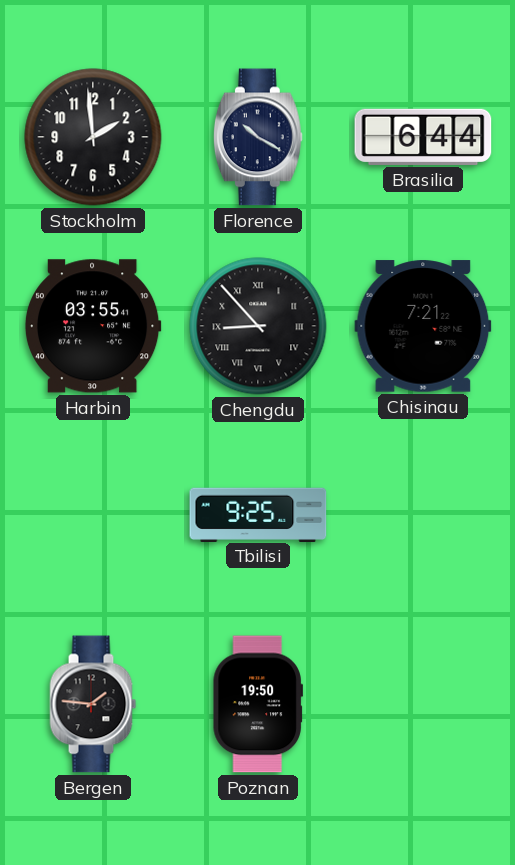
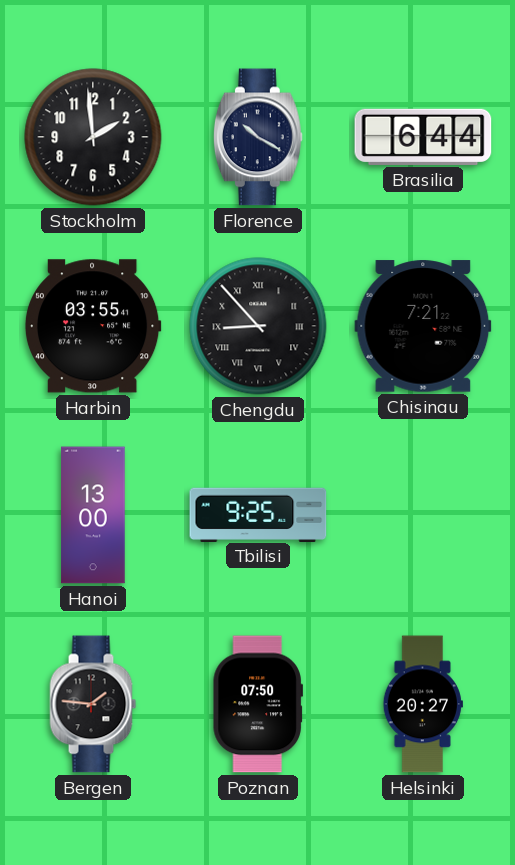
Hanoi: none -> 13:00 (93, 515)
Poznan: 19:50 -> 07:50 (258, 704)
Helsinki: none -> 20:27 (423, 704)
